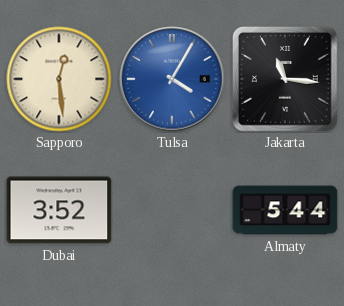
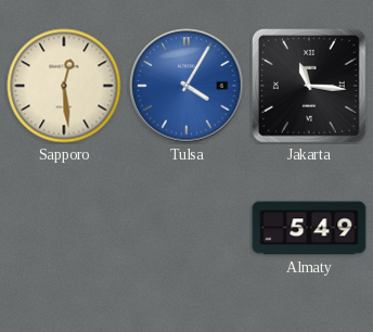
Dubai: 3:52 -> none (59, 210)
Almaty: 5:44 -> 5:49 (309, 228)
